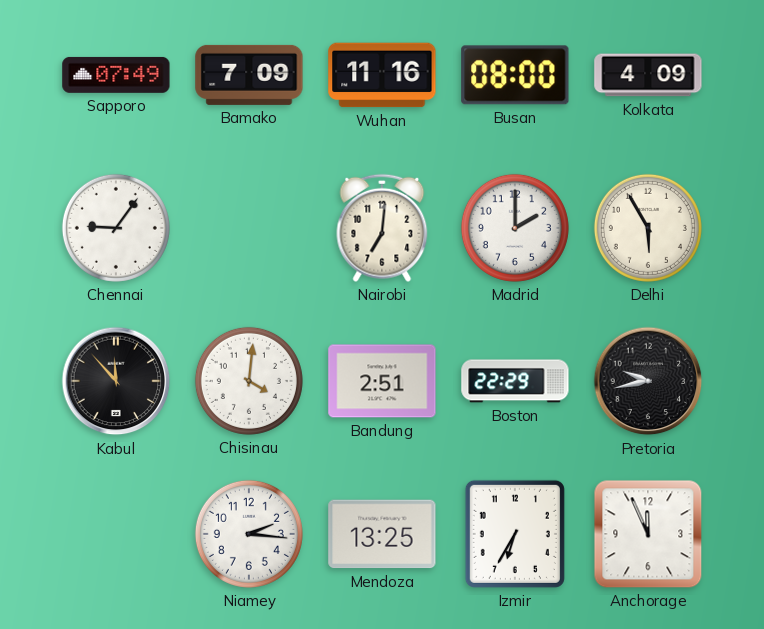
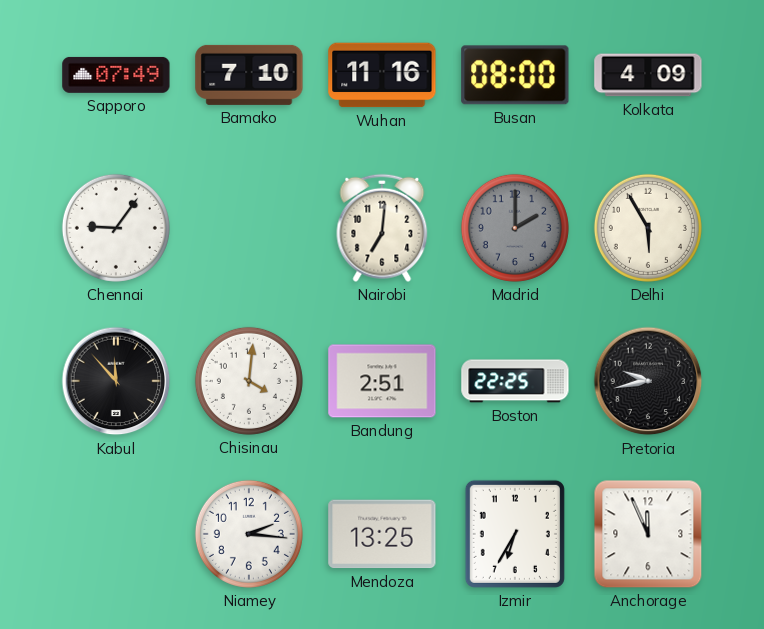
Bamako: 7:09 -> 7:10 (249, 75)
Madrid dial: white -> grey (515, 228)
Boston: 22:29 -> 22:25 (515, 381)
